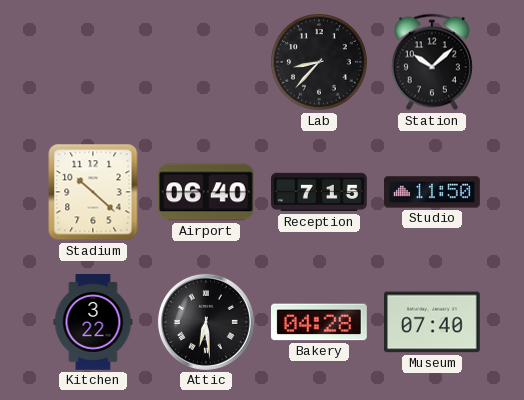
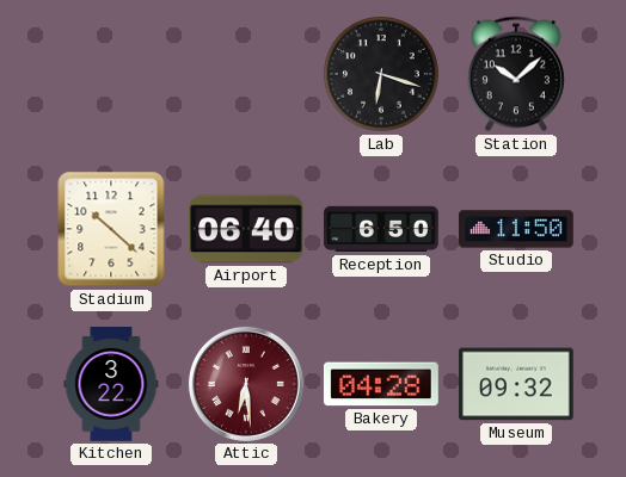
Lab: 8:37 -> 6:18 (382, 75)
Reception: 7:15 -> 6:50 (382, 229)
Attic dial: black -> burgundy (246, 384)
Museum: 07:40 -> 09:32 (516, 384)
